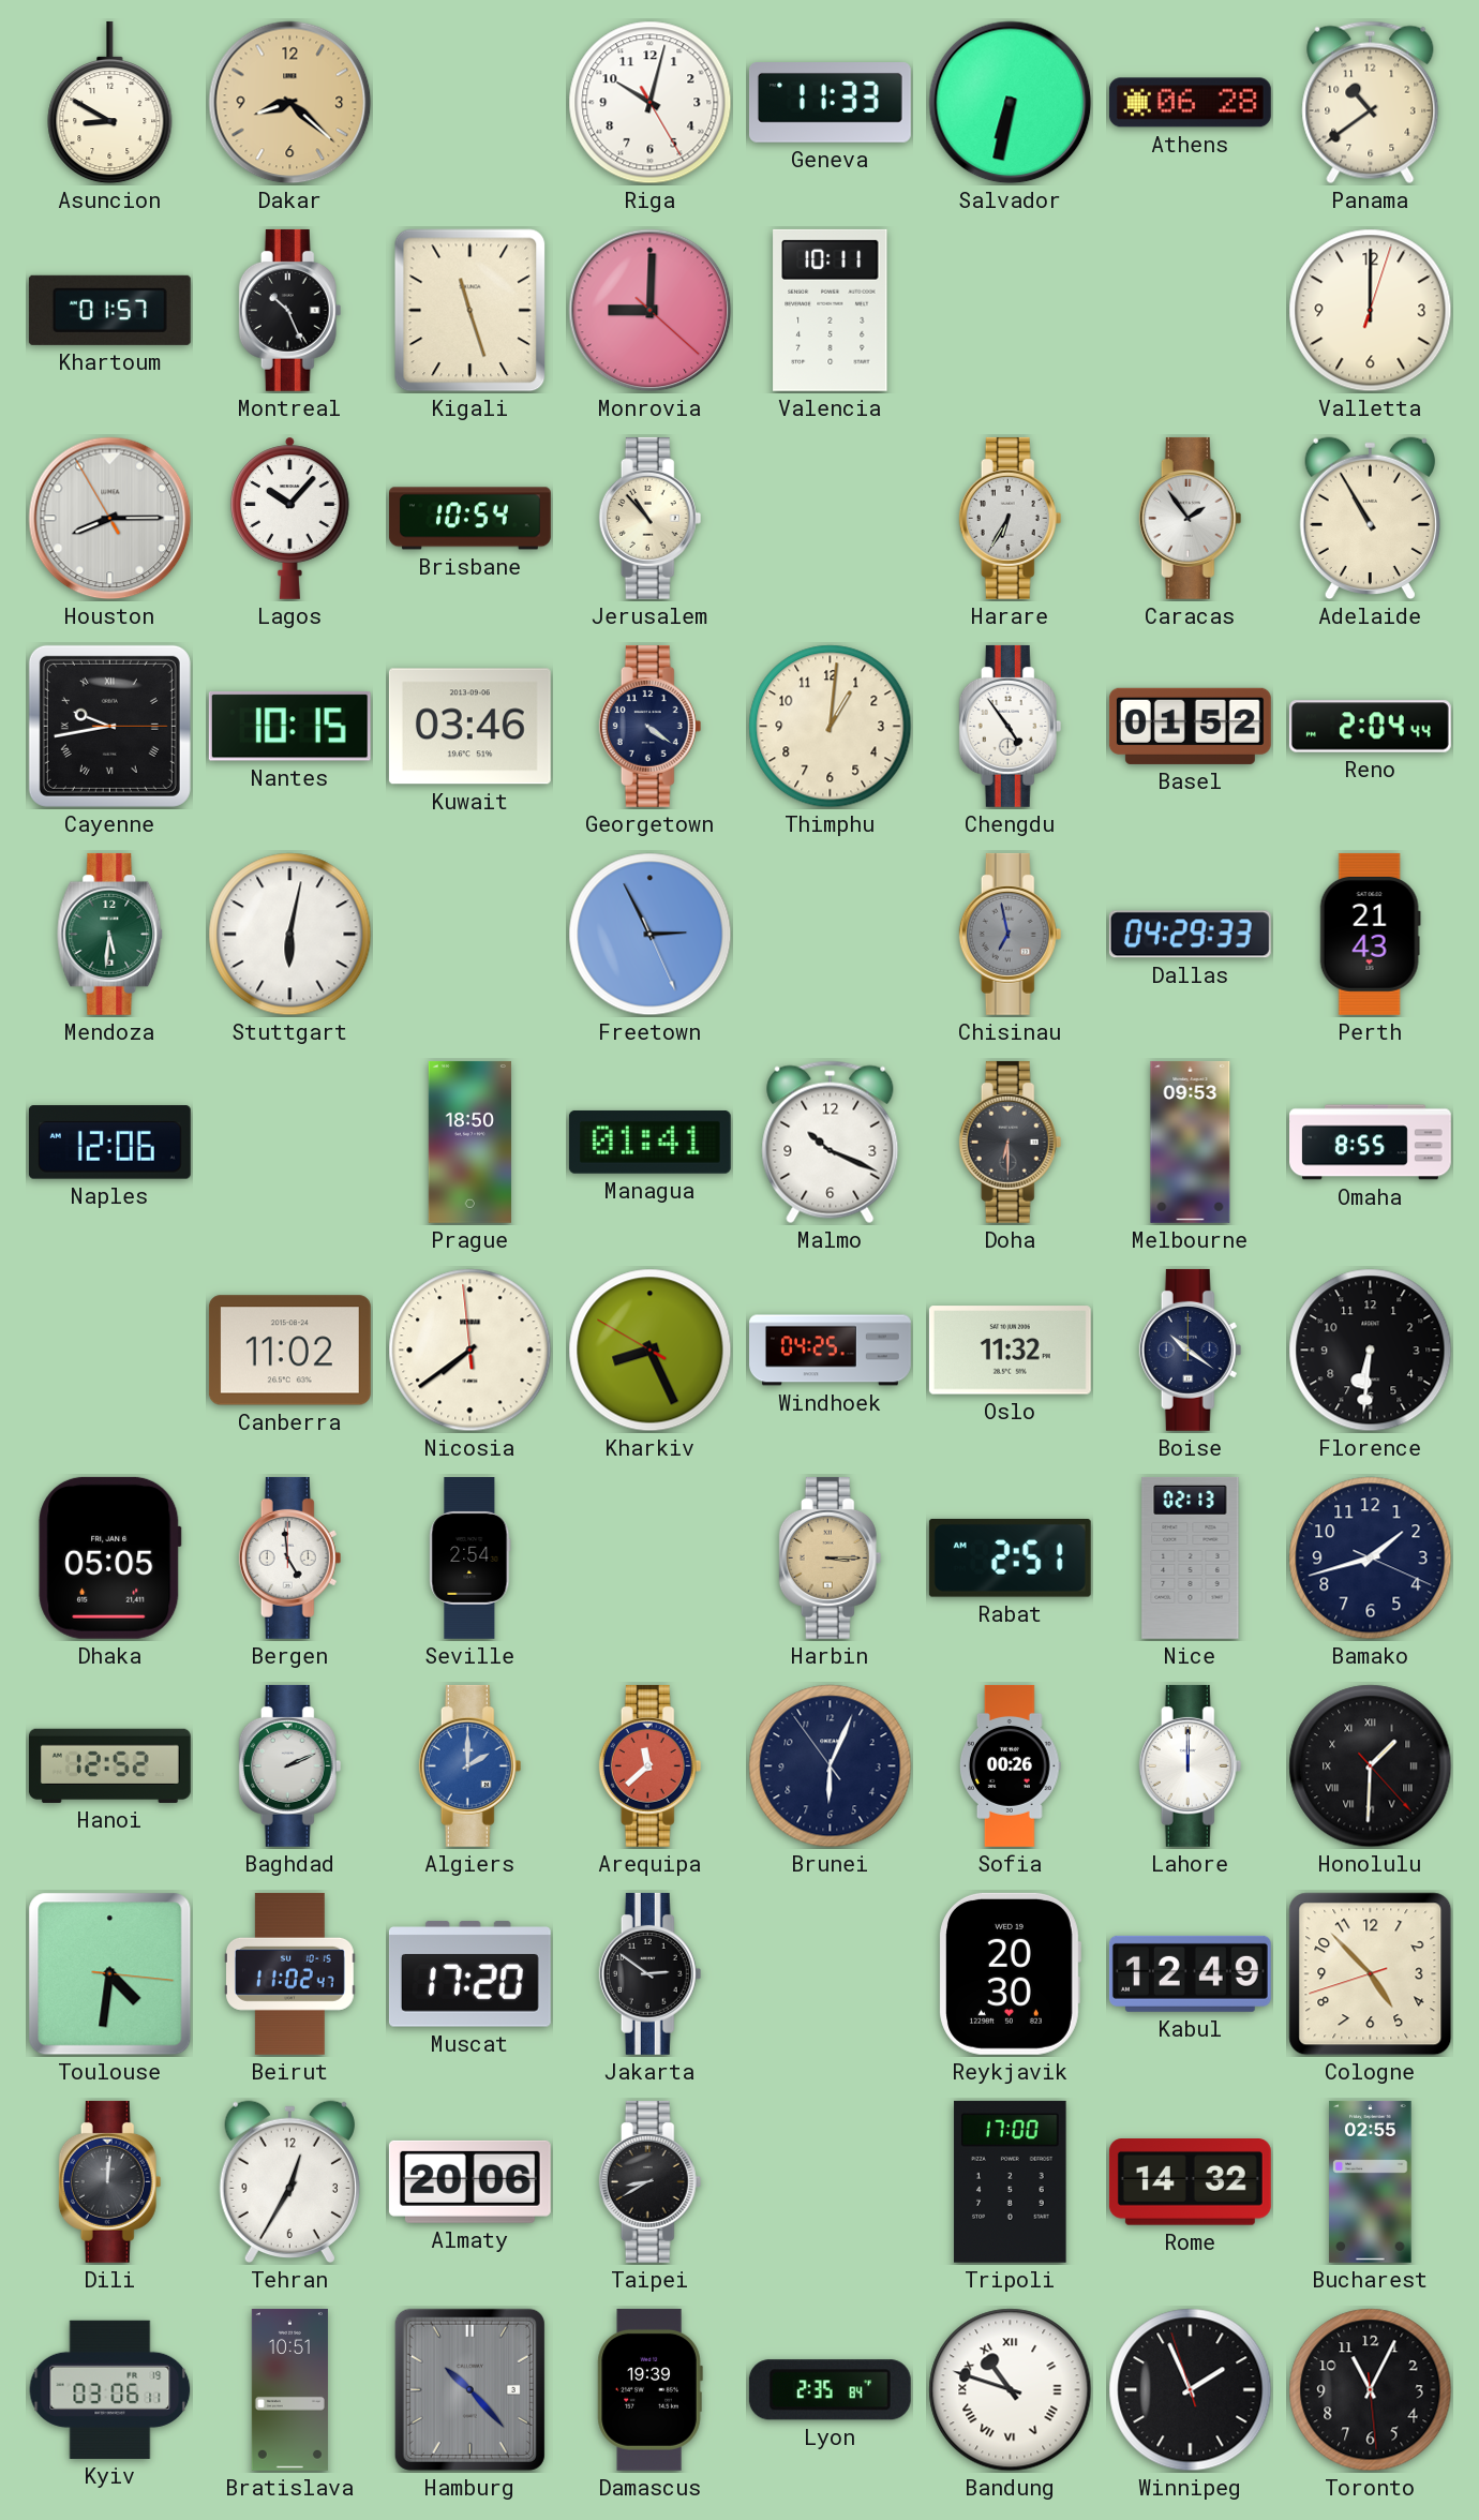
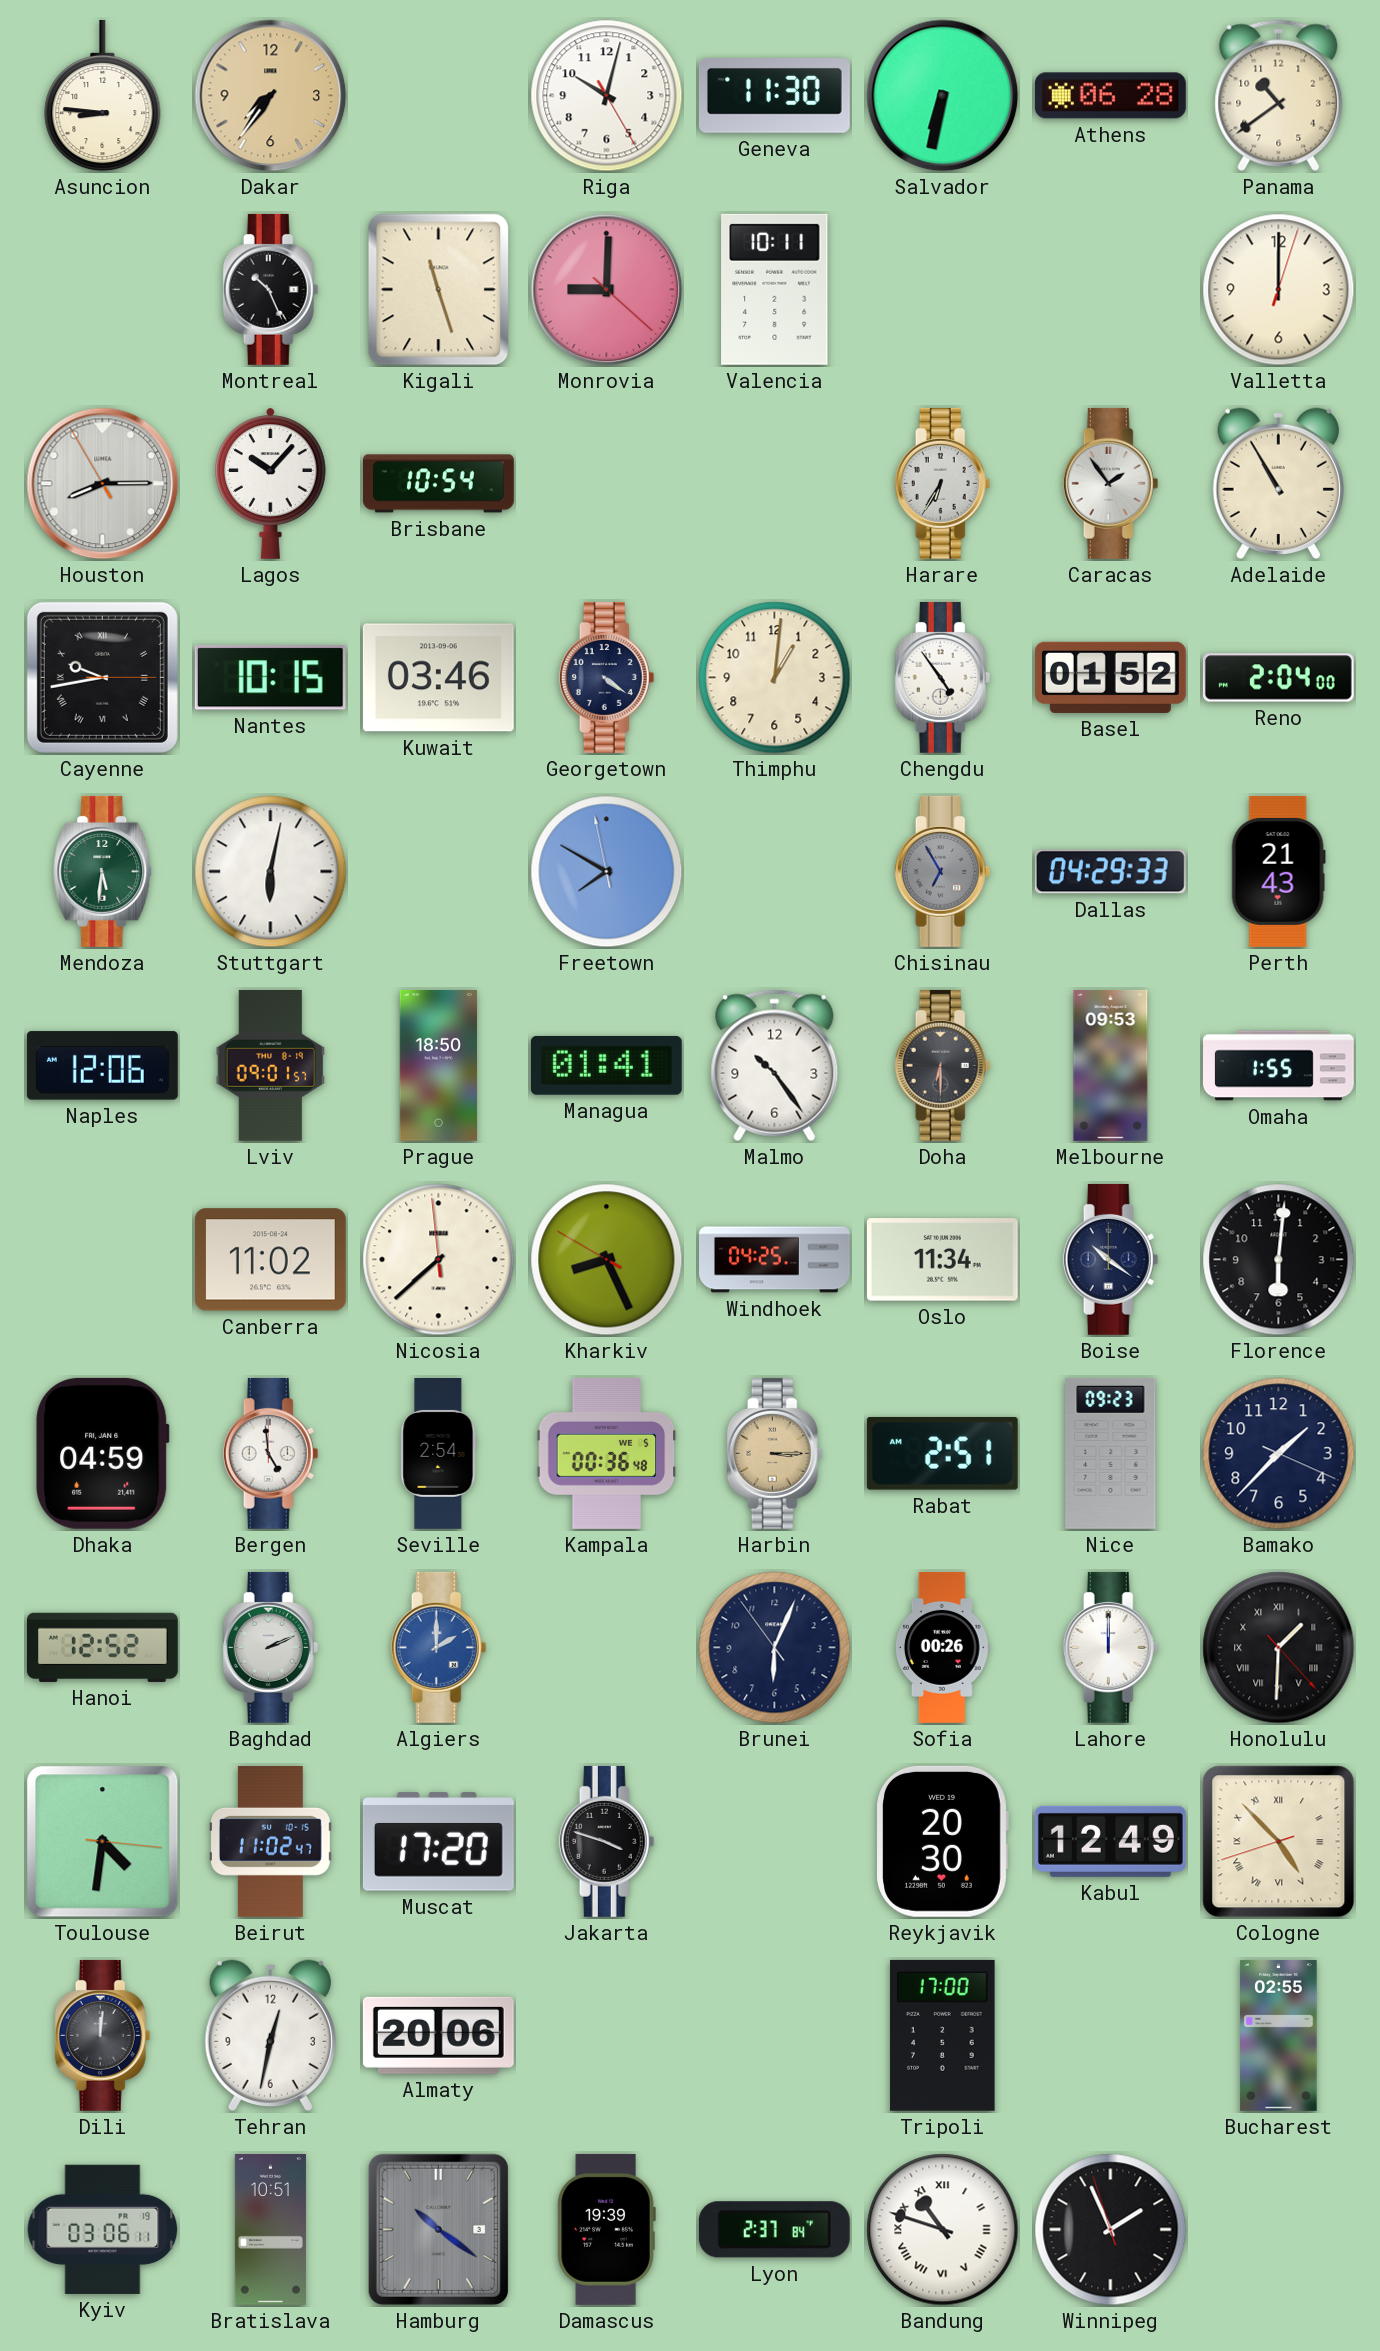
Asuncion: 8:50 -> 8:46 (103, 96)
Dakar: 8:22 -> 7:36 (271, 96)
Geneva: 11:33 -> 11:30 (774, 96)
Khartoum: 01:57 -> none (109, 310)
Jerusalem: 10:53 -> none (651, 518)
Reno: 2:04:44 -> 2:04:00 (1278, 678)
Freetown: 2:55 -> 7:49 (607, 872)
Chisinau: 6:58 -> 6:55 (943, 871)
Lviv: none -> 09:01 (271, 1065)
Malmo: 10:19 -> 10:24 (775, 1066)
Omaha: 8:55 -> 1:55 (1279, 1066)
Nicosia: 7:38 -> 7:37 (439, 1260)
Oslo: 11:32 -> 11:34 (942, 1260)
Florence: 6:31 -> 6:01 (1279, 1260)
Dhaka: 05:05 -> 04:59 (103, 1453)
Kampala: none -> 00:36 (607, 1453)
Nice: 02:13 -> 09:23 (1111, 1453)
Bamako: 1:42 -> 1:37 (1279, 1454)
Arequipa: 11:38 -> none (651, 1765)
Jakarta: 2:51 -> 3:48 (607, 1841)
Cologne numerals: Arabic -> Roman (1279, 1842)
Tehran: 12:35 -> 12:32 (270, 2036)
Taipei: 8:40 -> none (651, 2181)
Rome: 14:32 -> none (1190, 2182)
Hamburg: 10:23 -> 10:21 (438, 2229)
Lyon: 2:35 -> 2:37 (774, 2230)
Toronto: 11:04 -> none (1371, 2390)
